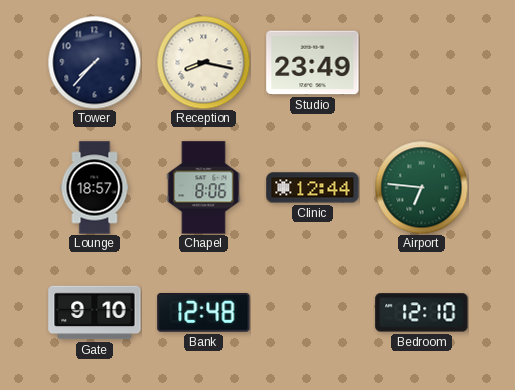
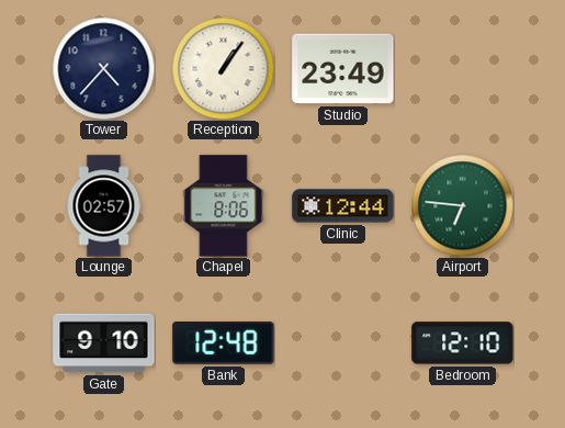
Tower: 7:37 -> 4:37 (103, 68)
Reception: 8:17 -> 1:06 (223, 68)
Lounge: 18:57 -> 02:57 (104, 206)
